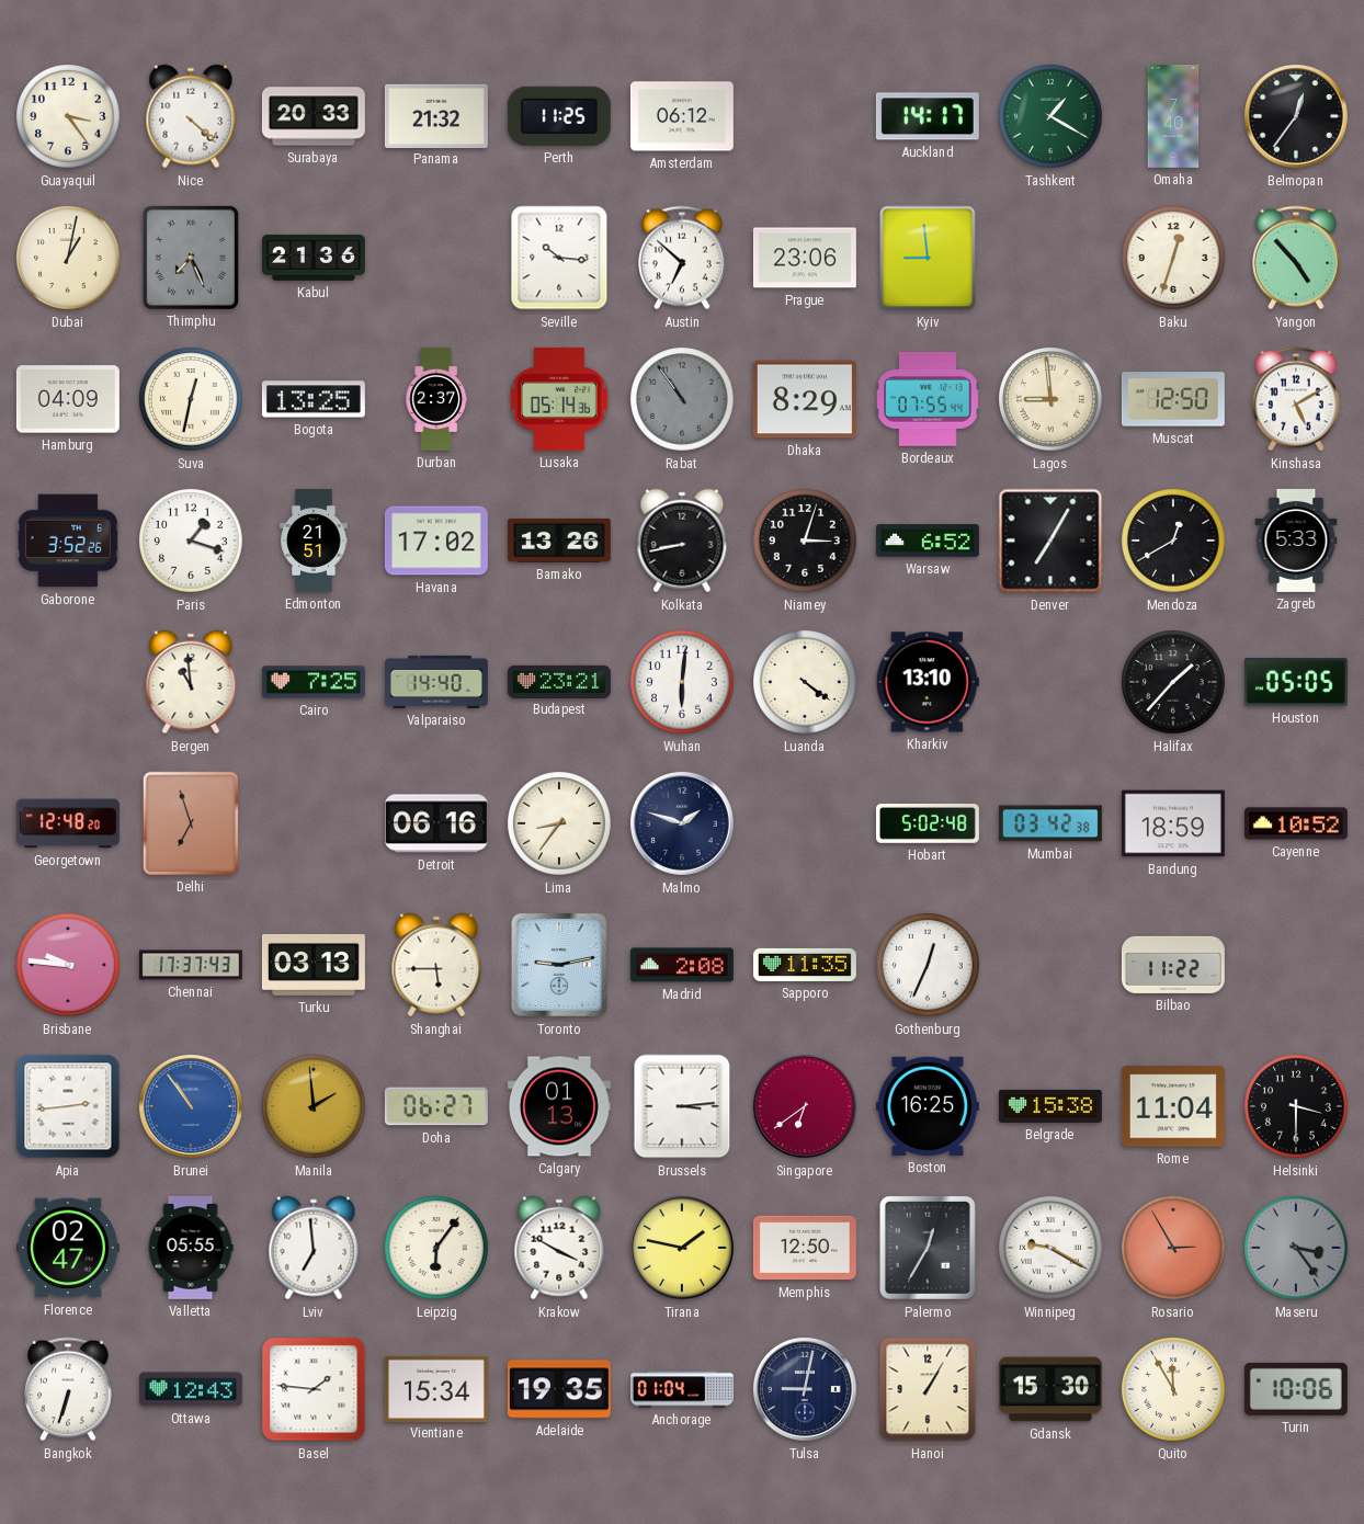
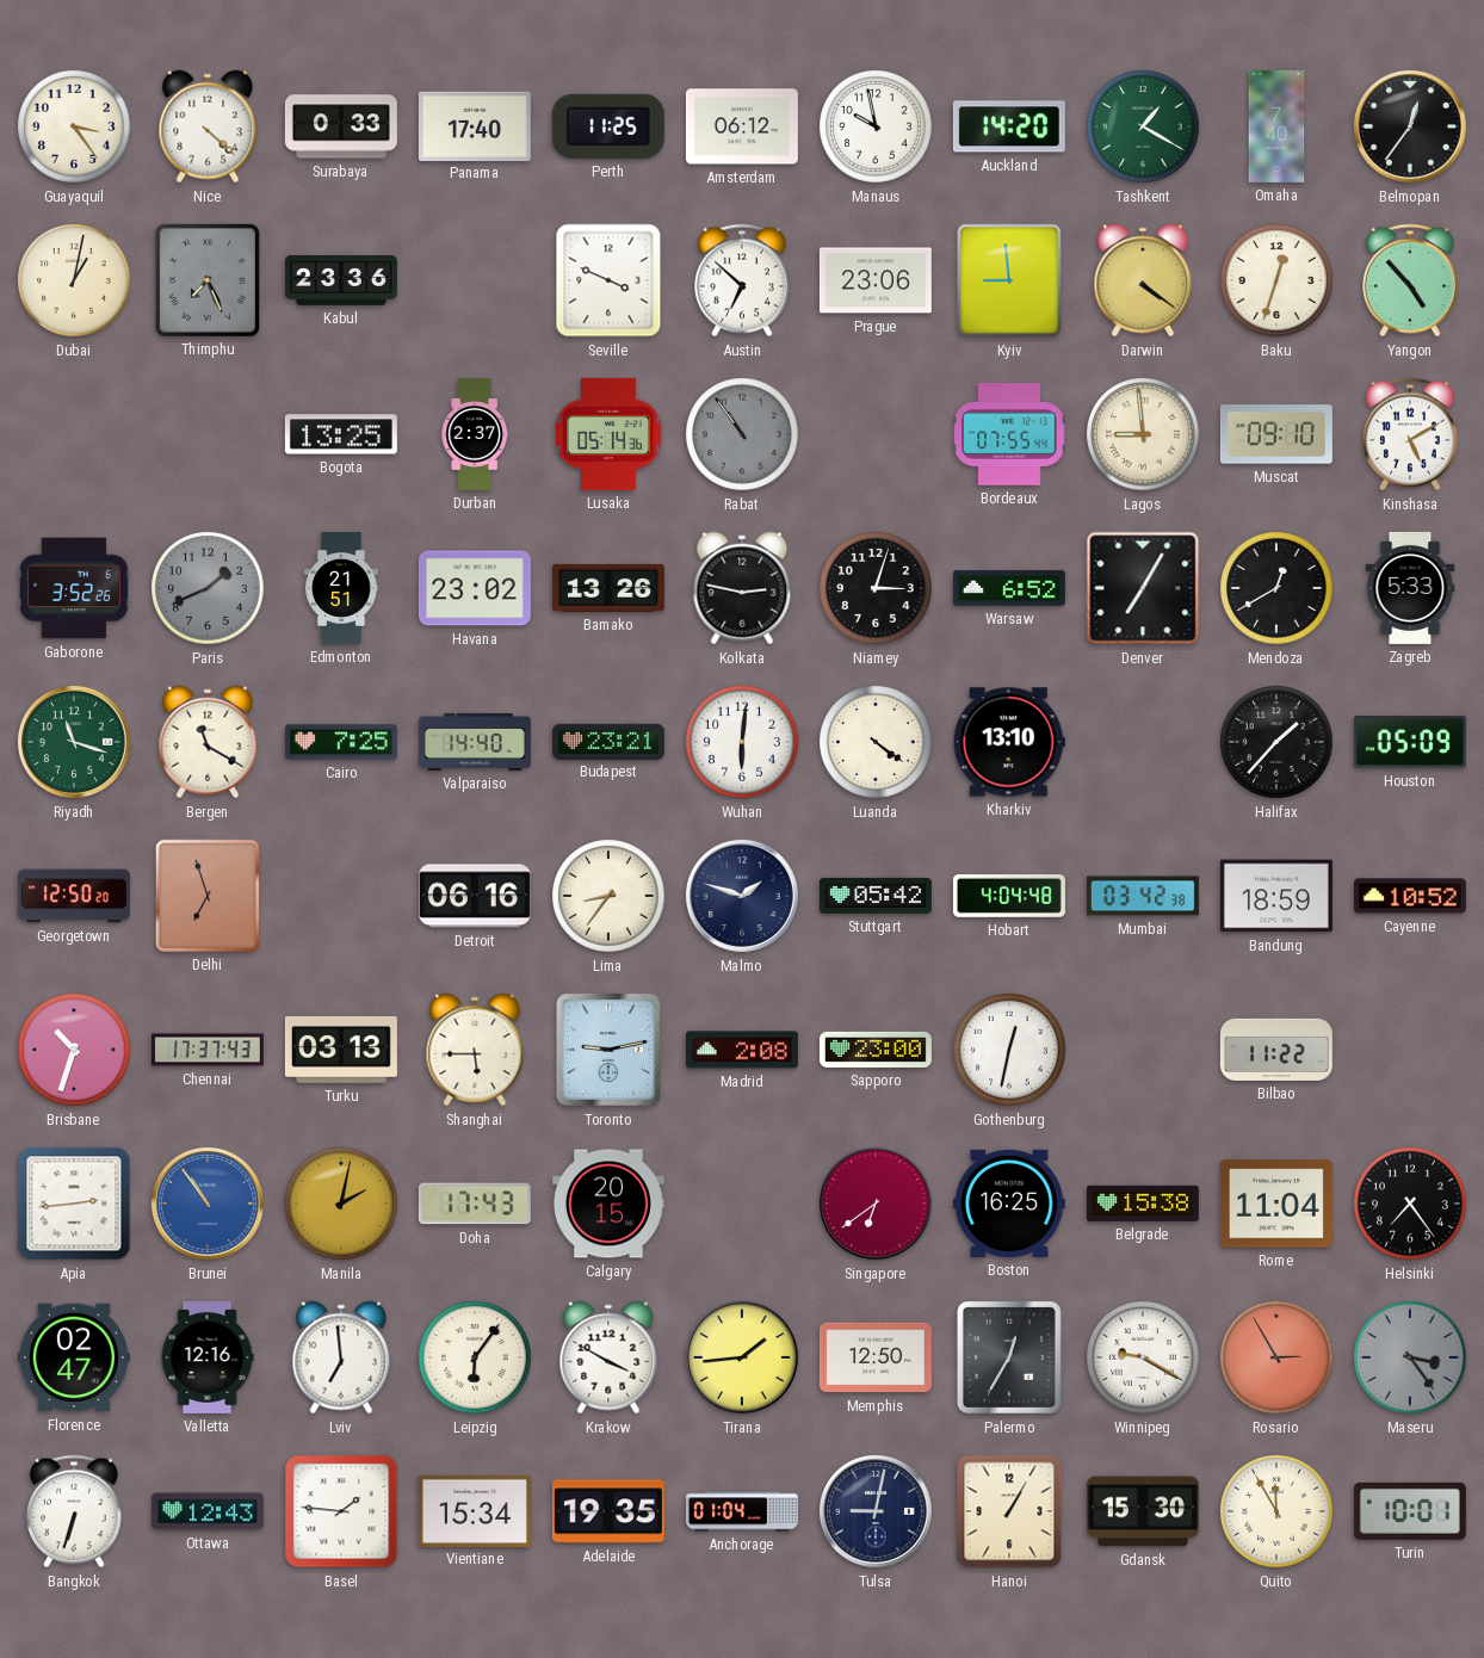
Surabaya: 20:33 -> 0:33 (341, 126)
Panama: 21:32 -> 17:40 (475, 125)
Manaus: none -> 9:58 (877, 128)
Auckland: 14:17 -> 14:20 (1009, 126)
Kabul: 21:36 -> 23:36 (341, 280)
Seville: 10:16 -> 3:49 (608, 280)
Darwin: none -> 4:21 (1143, 280)
Hamburg: 04:09 -> none (68, 399)
Suva: 12:32 -> none (192, 400)
Dhaka: 8:29 -> none (805, 399)
Muscat: 12:50 -> 09:10 (1276, 434)
Paris: 1:18 -> 1:41 (209, 589)
Paris dial: white -> grey (209, 589)
Havana: 17:02 -> 23:02 (475, 588)
Kolkata: 8:43 -> 2:47 (742, 588)
Riyadh: none -> 11:18 (74, 742)
Bergen: 10:59 -> 11:20 (208, 742)
Houston: 05:05 -> 05:09 (1410, 742)
Georgetown: 12:48 -> 12:50 (74, 896)
Stuttgart: none -> 05:42 (876, 896)
Hobart: 5:02 -> 4:04 (1009, 897)
Brisbane: 9:46 -> 10:33 (75, 1051)
Sapporo: 11:35 -> 23:00 (876, 1050)
Gothenburg: 12:34 -> 12:32 (1010, 1051)
Manila: 1:59 -> 2:02 (342, 1205)
Doha: 06:27 -> 17:43 (475, 1204)
Calgary: 01:13 -> 20:15 (608, 1204)
Brussels: 3:14 -> none (682, 1106)
Helsinki: 3:30 -> 7:24 (1411, 1205)
Valletta: 05:55 -> 12:16 (208, 1357)
Tirana: 1:47 -> 1:44 (742, 1357)
Turin: 10:06 -> 10:01 (1410, 1511)
